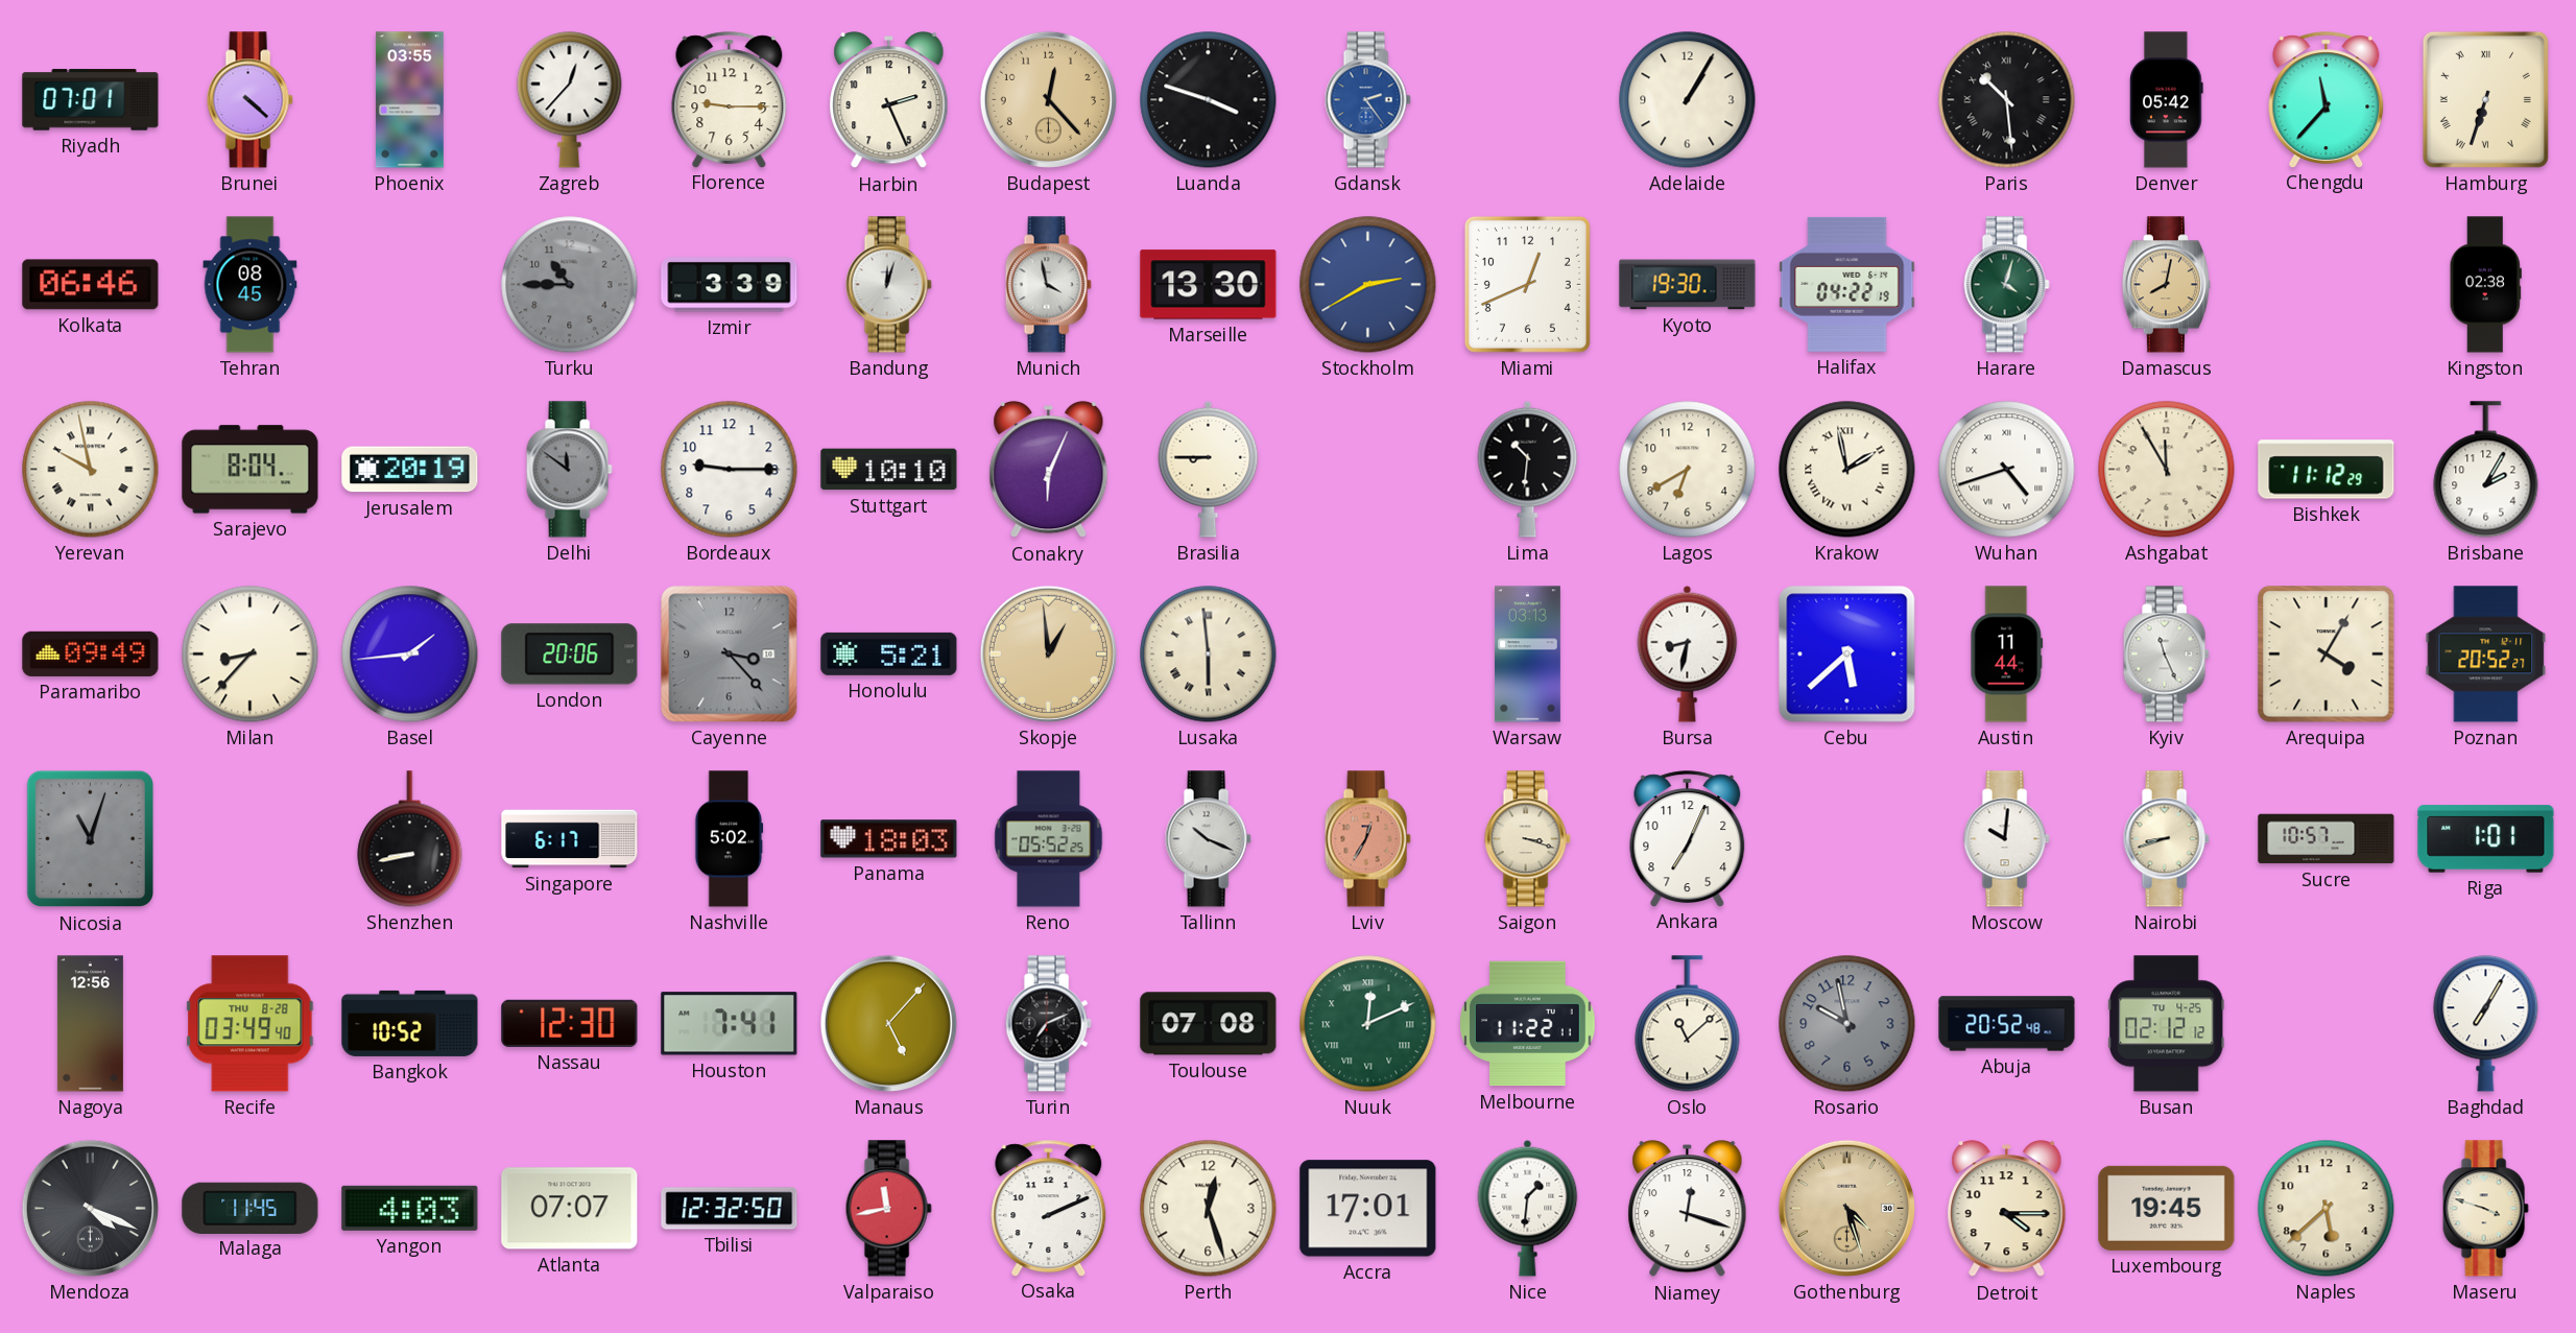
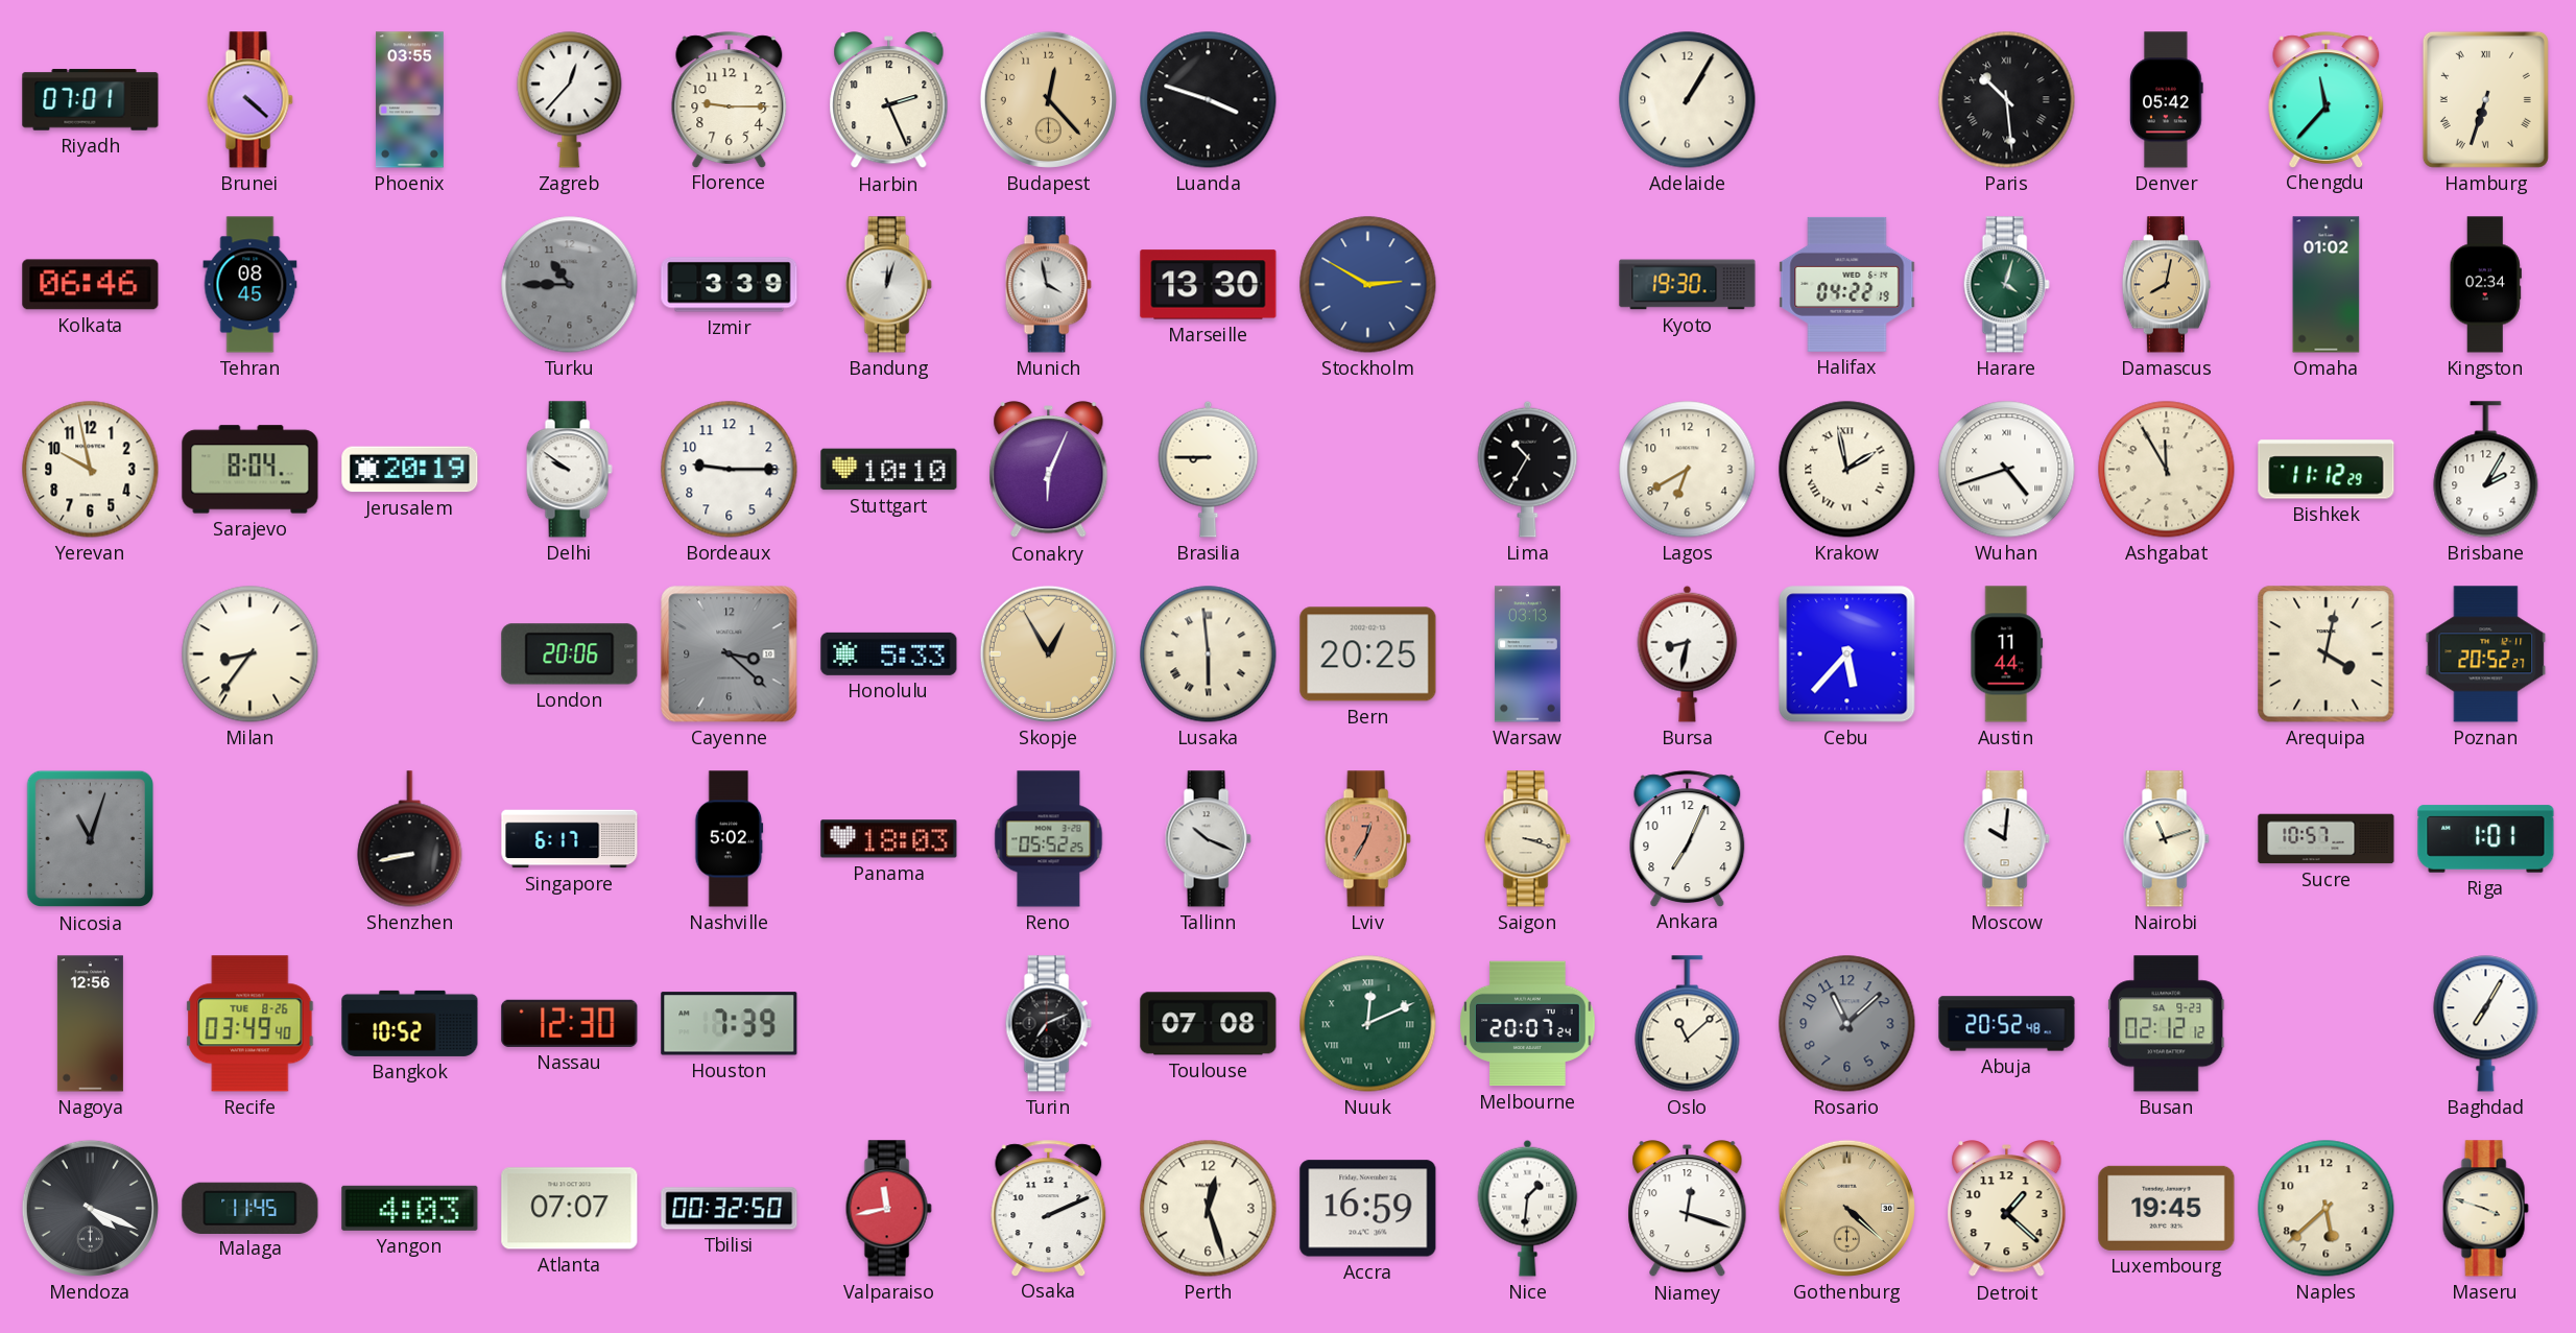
Gdansk: 2:24 -> none (1367, 100)
Stockholm: 2:40 -> 2:50 (1368, 285)
Miami: 12:41 -> none (1527, 284)
Omaha: none -> 01:02 (2327, 285)
Kingston: 02:38 -> 02:34 (2485, 285)
Yerevan numerals: Roman -> Arabic (91, 470)
Delhi: 11:51 -> 9:51 (569, 470)
Delhi dial: grey -> white (569, 470)
Lima: 10:31 -> 10:35 (1528, 469)
Paramaribo: 09:49 -> none (91, 653)
Milan: 8:37 -> 8:36 (251, 654)
Basel: 1:44 -> none (410, 654)
Cayenne: 3:23 -> 3:22 (730, 654)
Honolulu: 5:21 -> 5:33 (889, 653)
Skopje: 12:59 -> 12:55 (1048, 653)
Bern: none -> 20:25 (1368, 654)
Cebu: 5:38 -> 5:37 (1847, 654)
Kyiv: 11:26 -> none (2166, 654)
Arequipa: 4:05 -> 4:02 (2327, 654)
Nairobi: 8:42 -> 11:12 (2166, 839)
Recife date: THU 8-28 -> TUE 8-26 (251, 1024)
Houston: 7:41 -> 7:39 (730, 1024)
Manaus: 5:07 -> none (888, 1023)
Melbourne: 11:22 -> 20:07 (1528, 1024)
Rosario: 9:58 -> 11:08 (1847, 1024)
Busan date: TU 4-25 -> SA 9-23 (2167, 1024)
Tbilisi: 12:32 -> 00:32 (730, 1209)
Accra: 17:01 -> 16:59 (1368, 1209)
Gothenburg: 4:27 -> 4:22 (1846, 1208)
Detroit: 4:15 -> 1:22 (2007, 1209)
